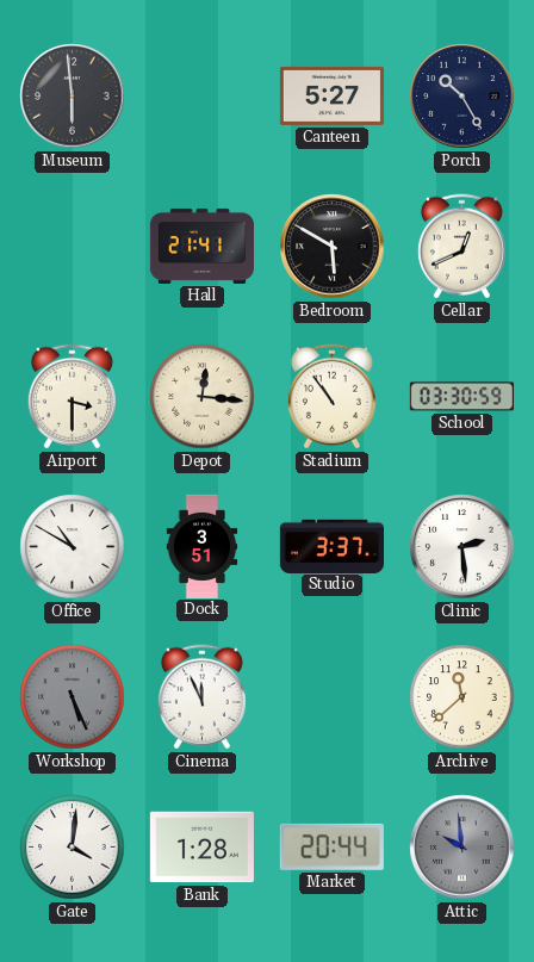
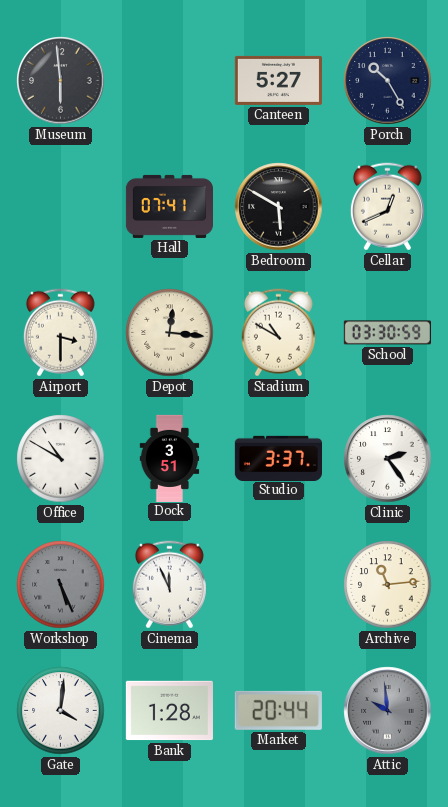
Hall: 21:41 -> 07:41 (169, 206)
Stadium: 10:54 -> 10:50 (278, 333)
Clinic: 2:29 -> 2:24 (388, 459)
Archive: 11:38 -> 11:14 (388, 585)
